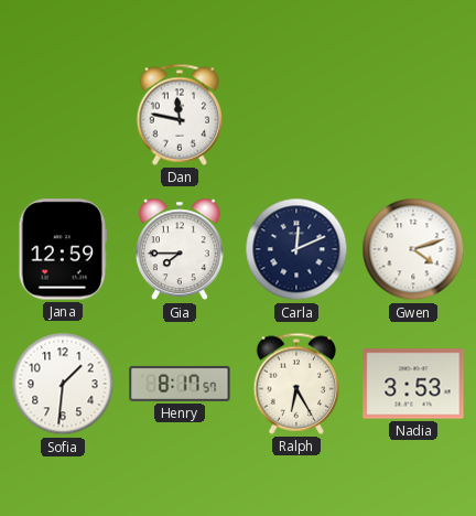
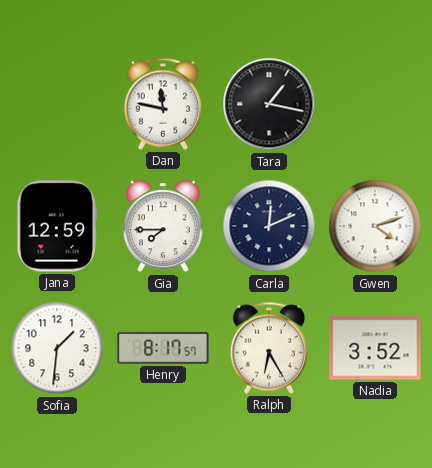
Tara: none -> 1:17 (269, 104)
Nadia: 3:53 -> 3:52 (375, 348)
